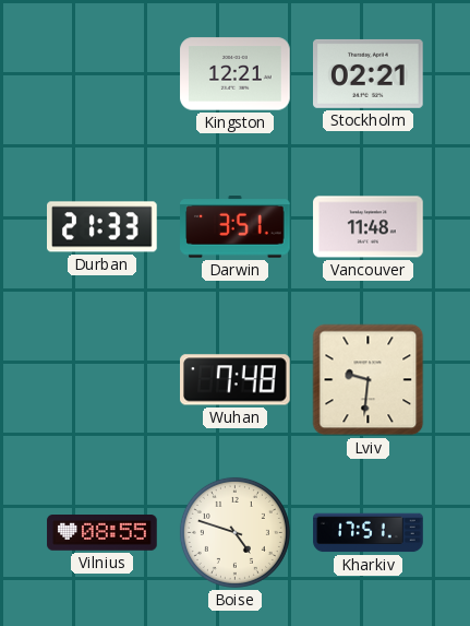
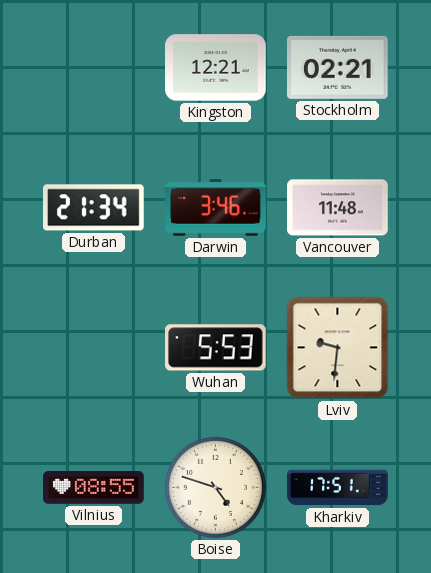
Durban: 21:33 -> 21:34 (94, 208)
Darwin: 3:51 -> 3:46 (216, 208)
Wuhan: 7:48 -> 5:53 (216, 348)
